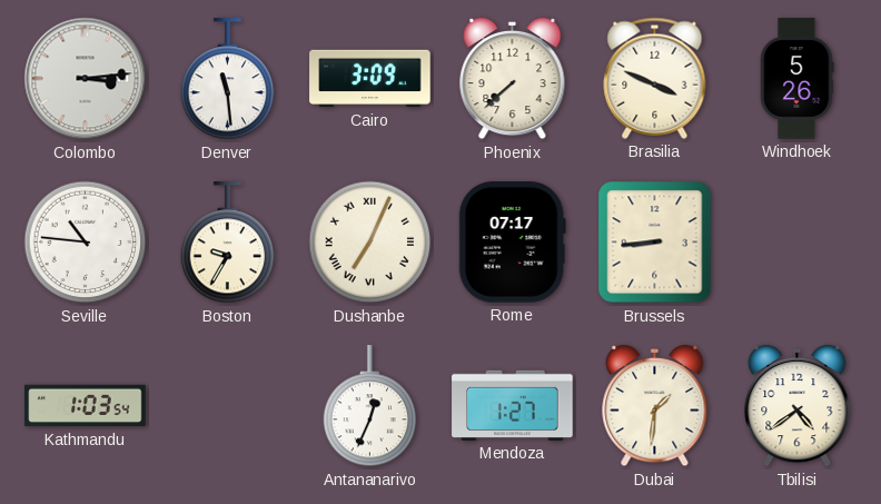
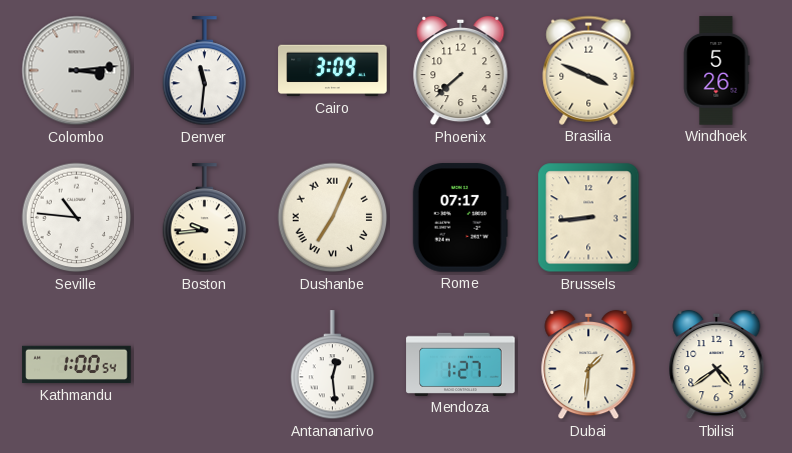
Denver: 11:29 -> 11:31 (205, 71)
Boston: 9:35 -> 9:44 (205, 218)
Kathmandu: 1:03 -> 1:00 (77, 365)
Antananarivo: 12:34 -> 12:29 (333, 365)
